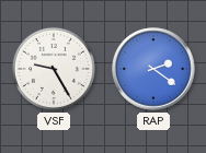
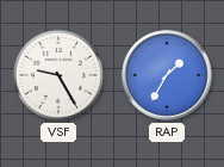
RAP: 2:21 -> 1:35 (167, 75)
